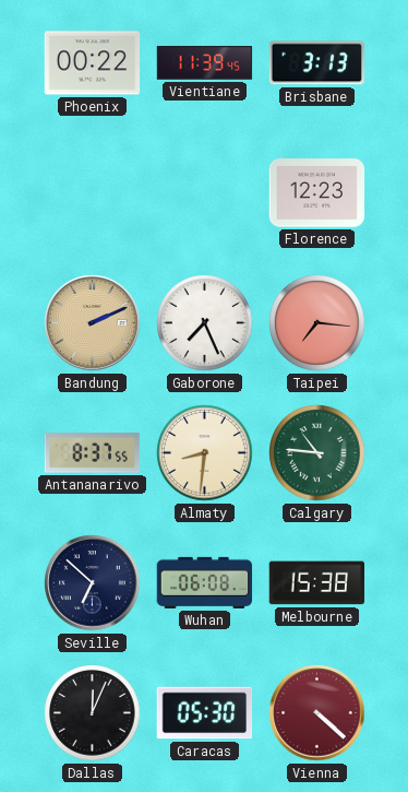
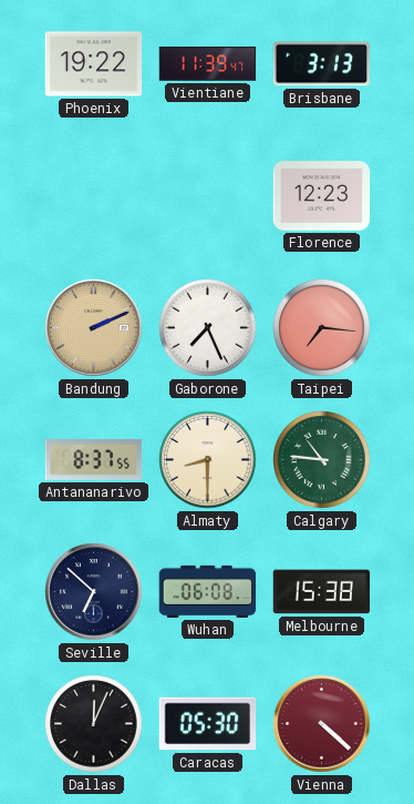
Phoenix: 00:22 -> 19:22 (94, 64)
Vientiane: 11:39:45 -> 11:39:47 (208, 64)
Almaty: 8:31 -> 8:30 (208, 460)
